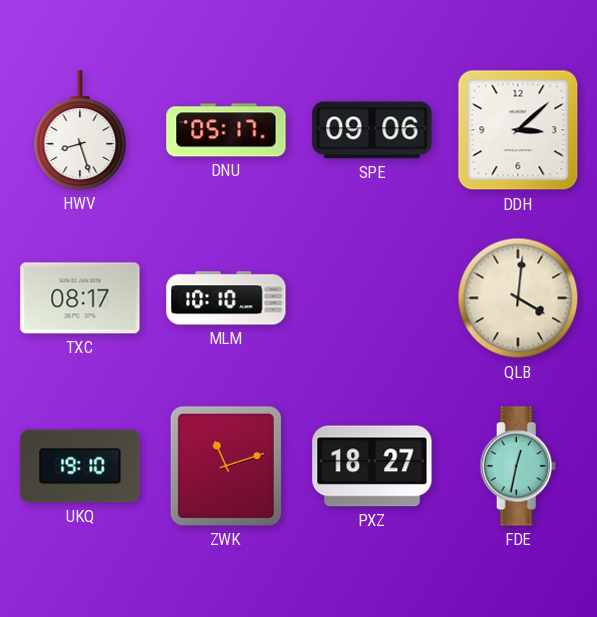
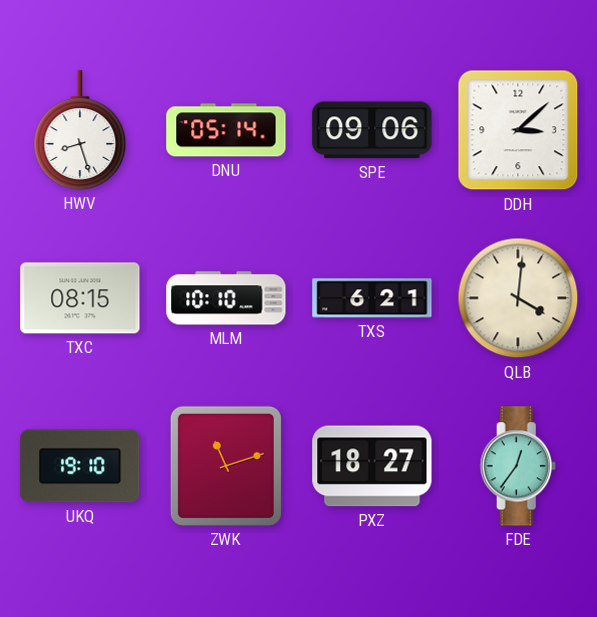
DNU: 05:17 -> 05:14 (226, 130)
TXC: 08:17 -> 08:15 (80, 298)
TXS: none -> 6:21 (372, 298)
FDE: 12:32 -> 12:36 (518, 466)
